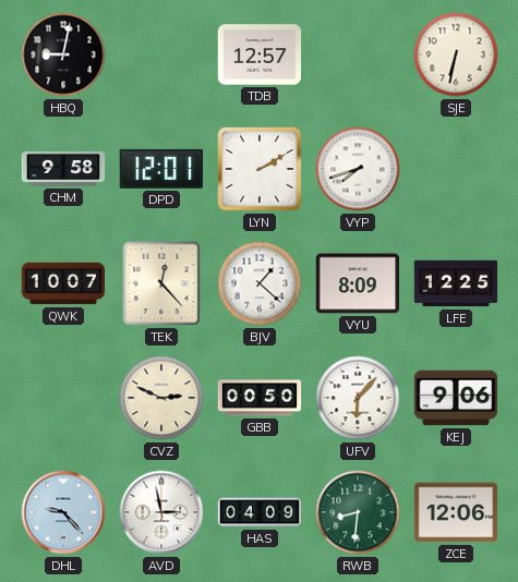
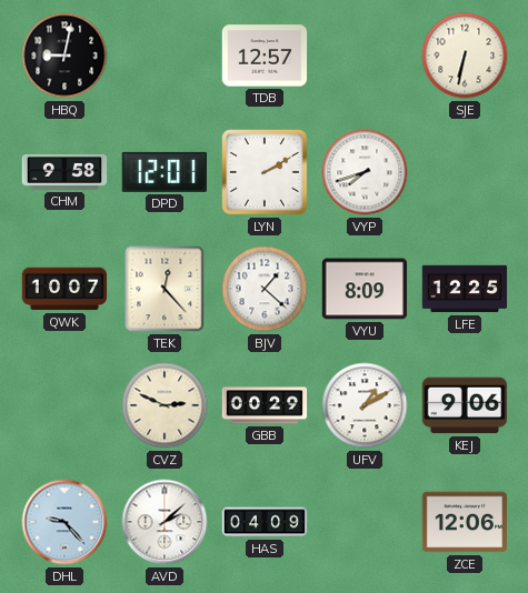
GBB: 00:50 -> 00:29 (265, 405)
UFV: 6:07 -> 1:10 (365, 405)
AVD: 2:58 -> 2:08 (165, 522)
RWB: 8:31 -> none (358, 512)
